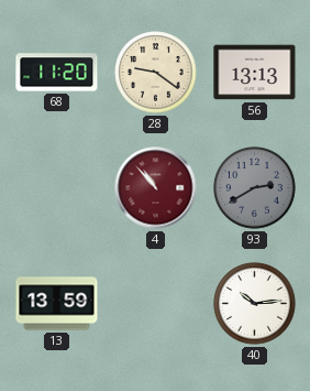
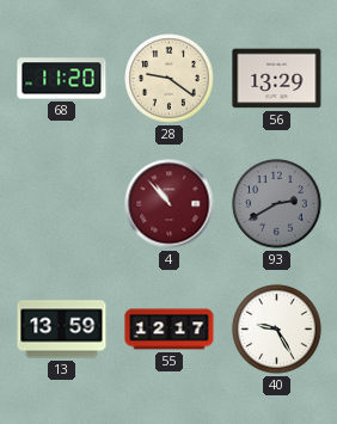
56: 13:13 -> 13:29 (277, 79)
55: none -> 12:17 (170, 330)
40: 10:14 -> 9:25 (277, 330)
